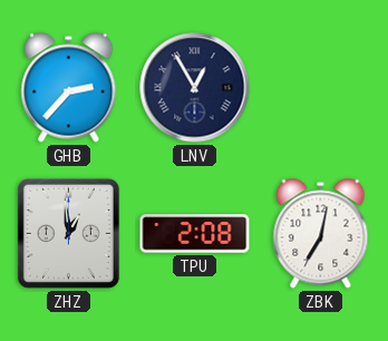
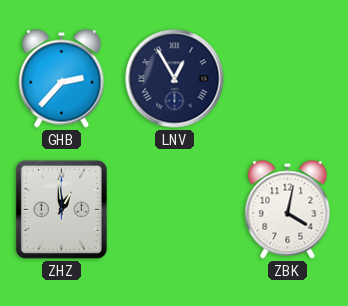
TPU: 2:08 -> none (195, 234)
ZBK: 7:02 -> 4:02 (288, 210)
